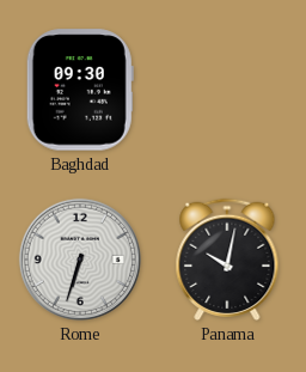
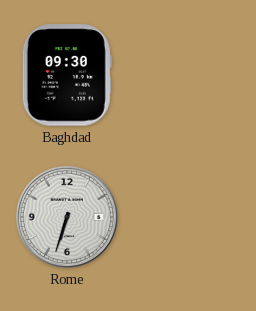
Panama: 10:02 -> none (227, 260)
